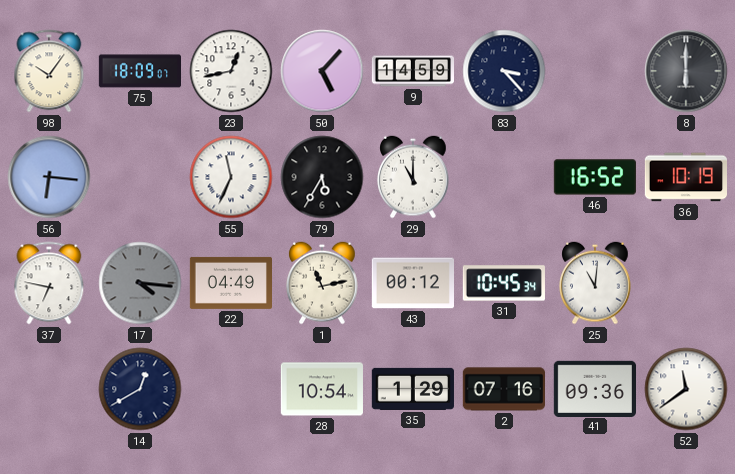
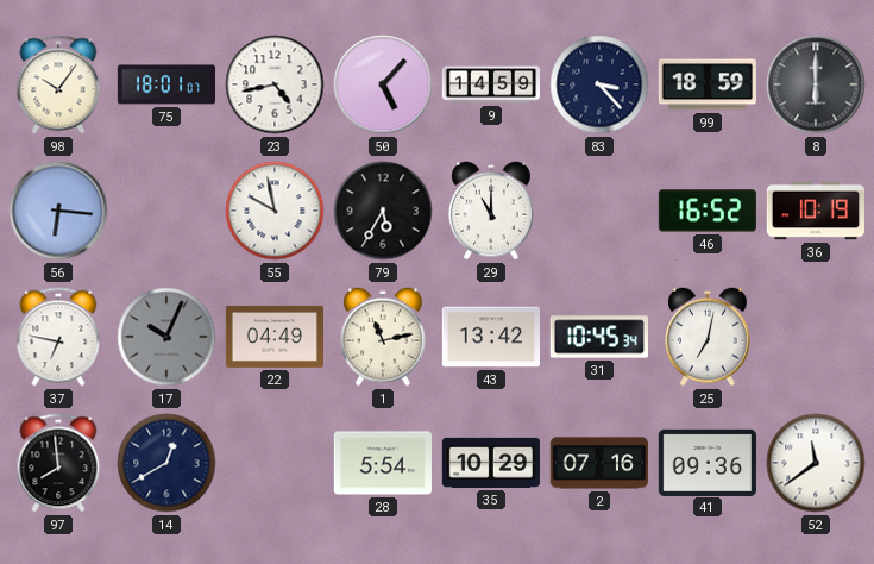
75: 18:09 -> 18:01 (165, 84)
23: 12:43 -> 4:43 (275, 84)
99: none -> 18:59 (708, 84)
55: 11:34 -> 9:58 (275, 211)
17: 4:16 -> 10:04 (166, 337)
43: 00:12 -> 13:42 (490, 337)
25: 11:01 -> 7:02 (708, 337)
97: none -> 7:59 (58, 463)
28: 10:54 -> 5:54 (383, 463)
35: 1:29 -> 10:29 (490, 463)
